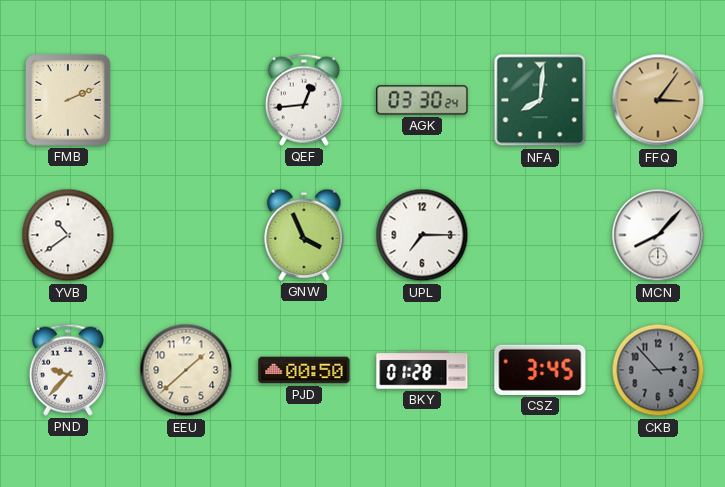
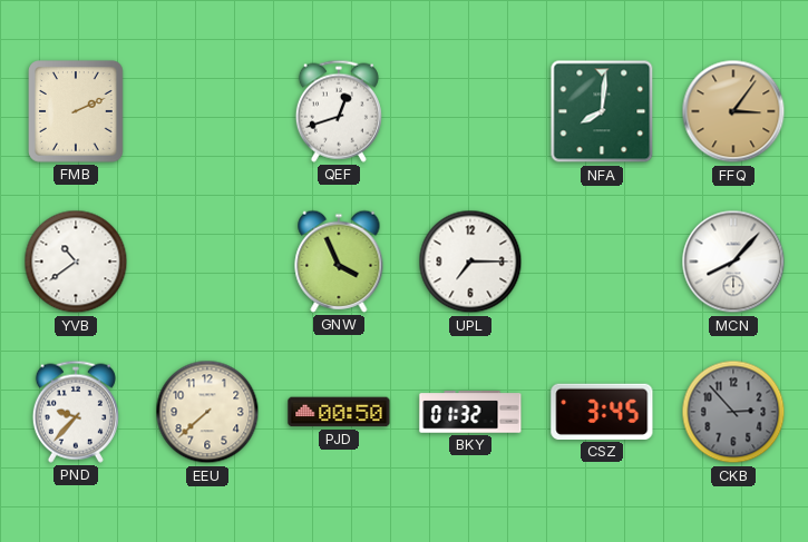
QEF: 12:44 -> 12:42 (339, 111)
AGK: 03:30 -> none (422, 100)
EEU: 1:38 -> 7:38 (207, 412)
BKY: 01:28 -> 01:32 (470, 412)
